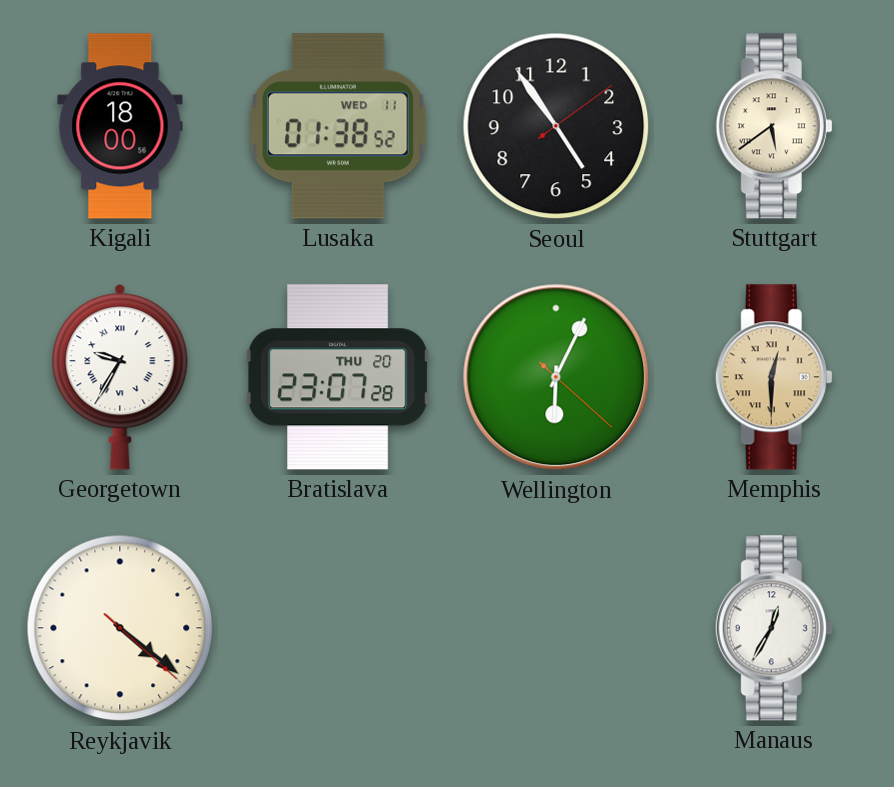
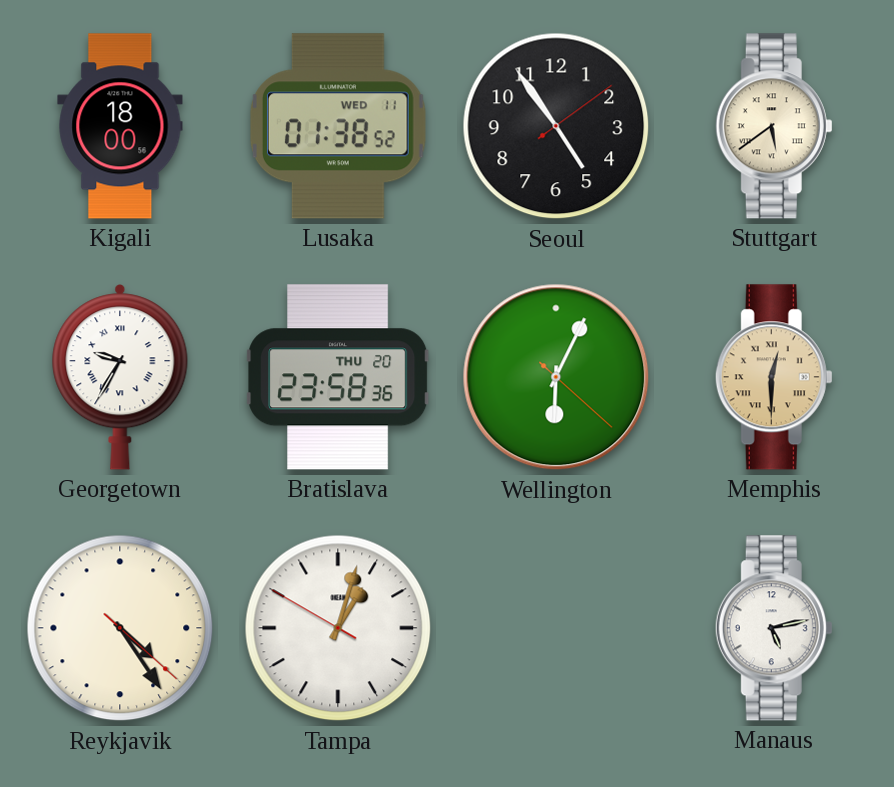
Bratislava: 23:07 -> 23:58 (338, 377)
Reykjavik: 4:21 -> 4:24 (120, 628)
Tampa: none -> 1:02 (338, 628)
Manaus: 12:35 -> 5:13 (774, 628)
